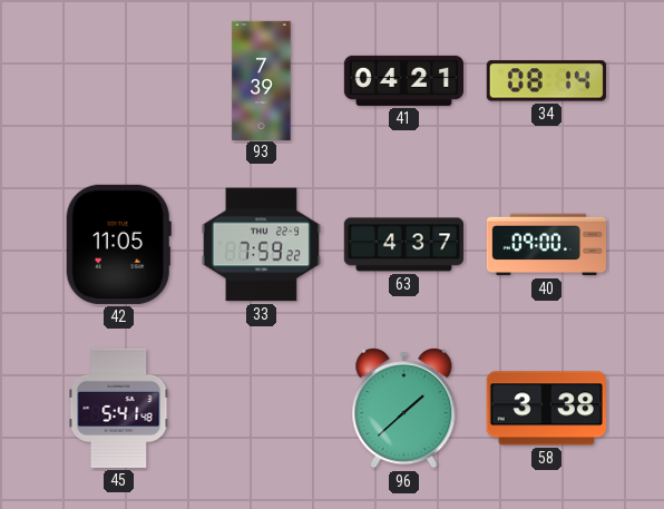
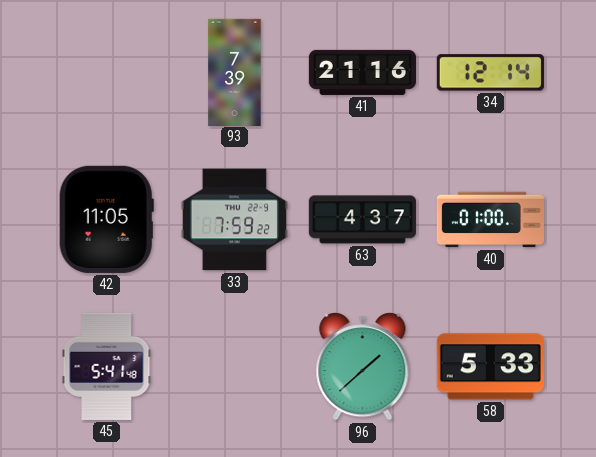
41: 04:21 -> 21:16 (362, 72)
34: 08:14 -> 12:14 (490, 73)
40: 09:00 -> 01:00 (490, 220)
58: 3:38 -> 5:33 (490, 367)
